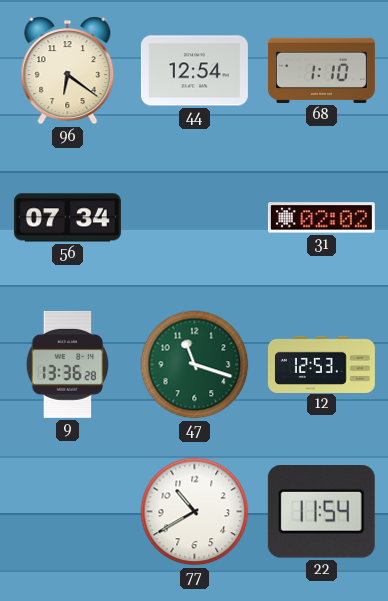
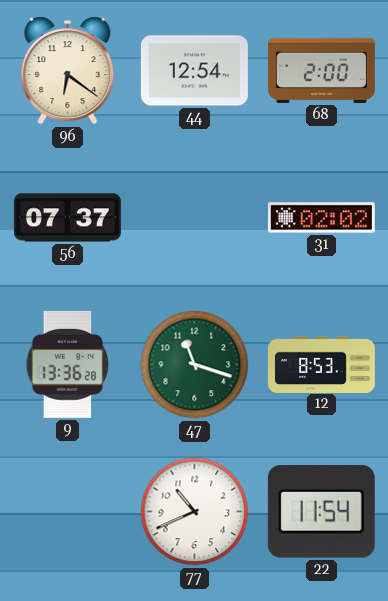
68: 1:10 -> 2:00 (321, 70)
56: 07:34 -> 07:37 (67, 218)
12: 12:53 -> 8:53 (321, 364)
77: 10:40 -> 10:41 (195, 512)
